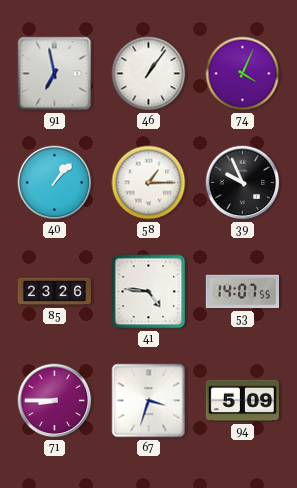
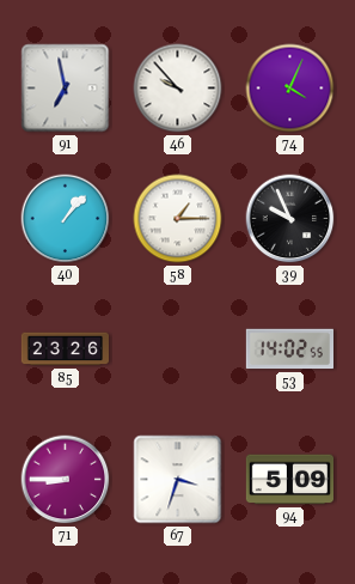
46: 1:06 -> 9:53 (178, 89)
41: 4:46 -> none (149, 292)
53: 14:07 -> 14:02 (289, 349)
